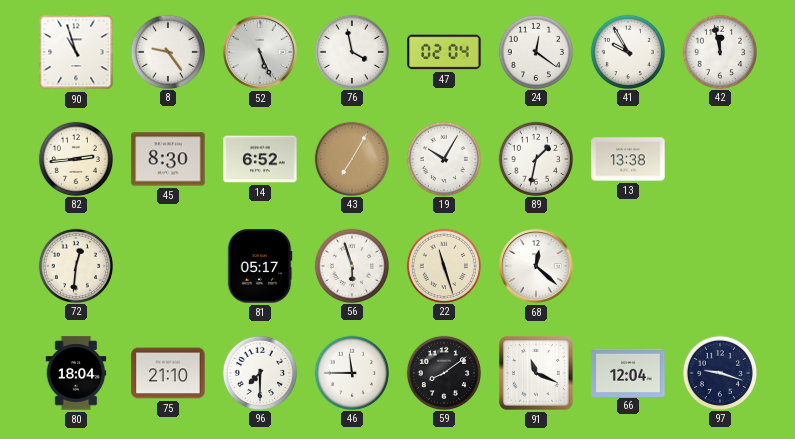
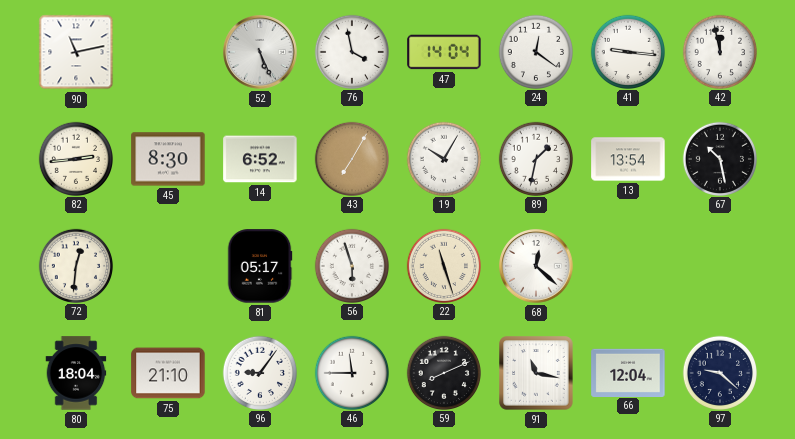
90: 10:57 -> 11:13 (76, 52)
8: 9:24 -> none (167, 51)
47: 02:04 -> 14:04 (444, 52)
41: 9:55 -> 9:16 (627, 51)
13: 13:38 -> 13:54 (628, 159)
67: none -> 10:28 (719, 158)
96: 7:30 -> 9:06 (259, 372)
59: 8:09 -> 8:11 (443, 372)
91: 11:19 -> 11:17 (536, 373)
97: 9:18 -> 9:22 (719, 372)
